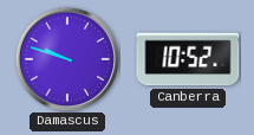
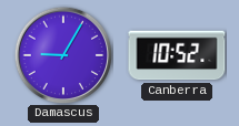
Damascus: 9:48 -> 9:05 (63, 55)
